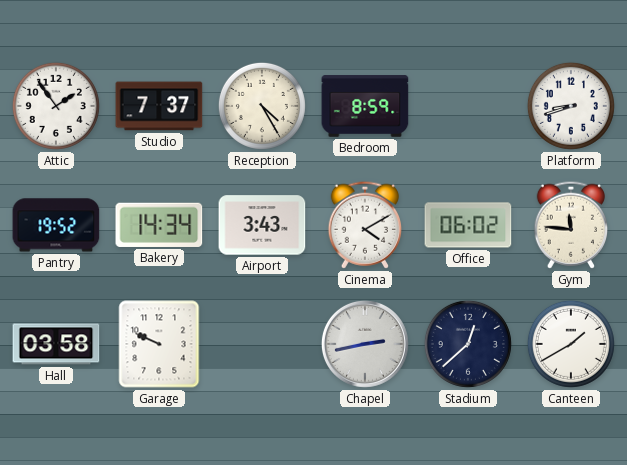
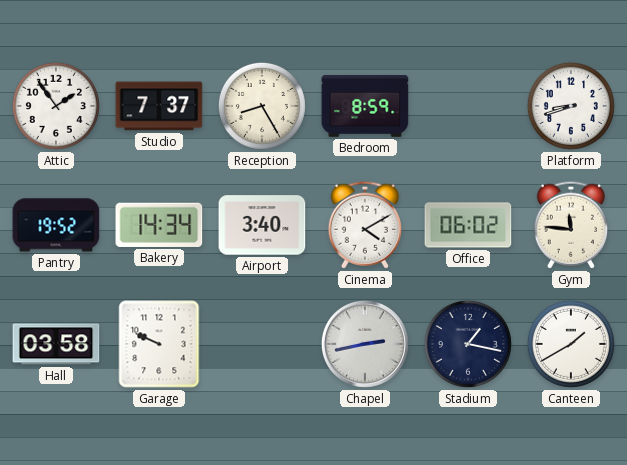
Reception: 4:25 -> 8:25 (262, 106)
Airport: 3:43 -> 3:40 (262, 225)
Stadium: 12:38 -> 1:17 (468, 344)
